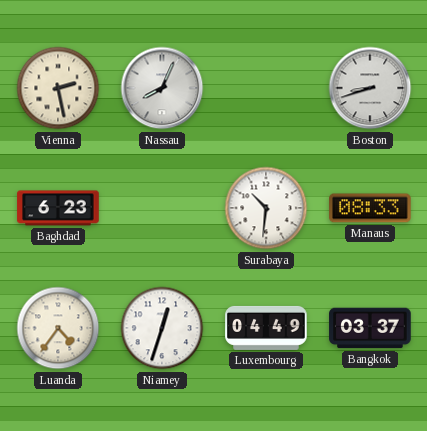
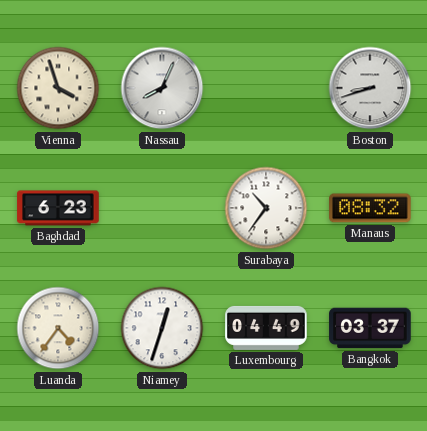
Vienna: 2:28 -> 3:57 (58, 88)
Surabaya: 10:31 -> 10:36 (266, 208)
Manaus: 08:33 -> 08:32 (370, 208)
